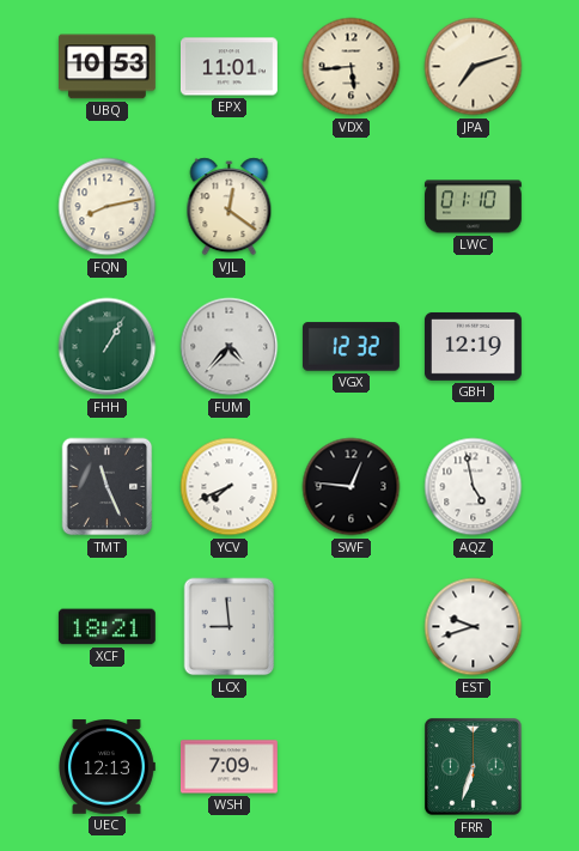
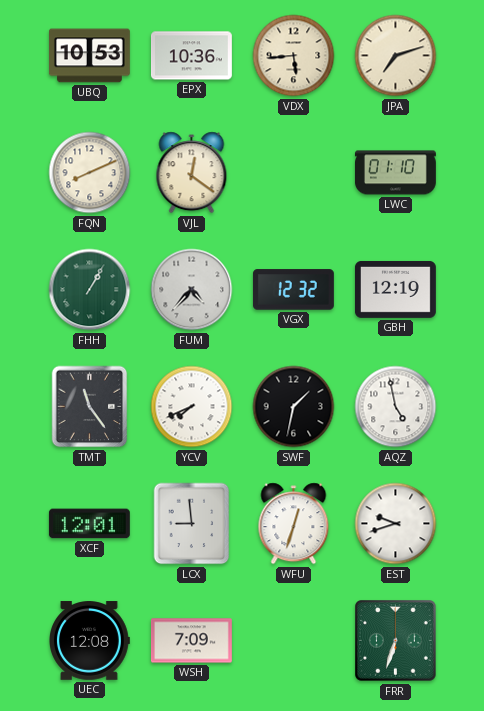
EPX: 11:01 -> 10:36 (191, 56)
FQN: 8:13 -> 8:11 (90, 173)
TMT: 11:26 -> 11:24 (90, 407)
SWF: 12:46 -> 1:32 (294, 407)
XCF: 18:21 -> 12:01 (89, 524)
WFU: none -> 12:33 (294, 524)
UEC: 12:13 -> 12:08 (90, 641)
